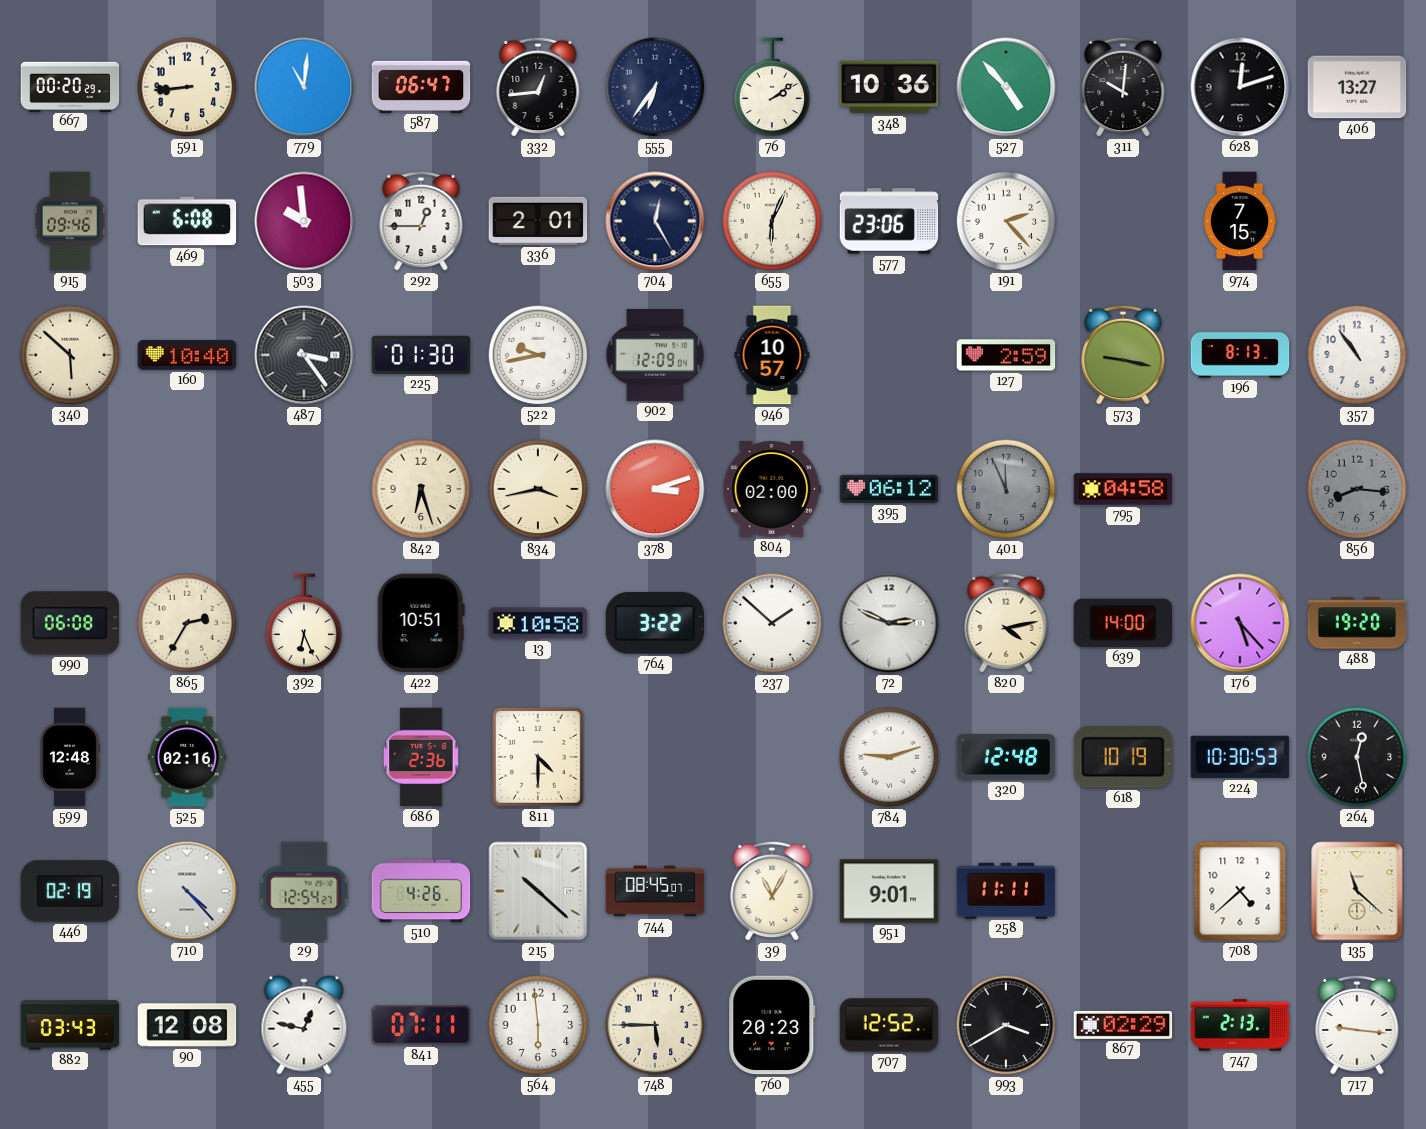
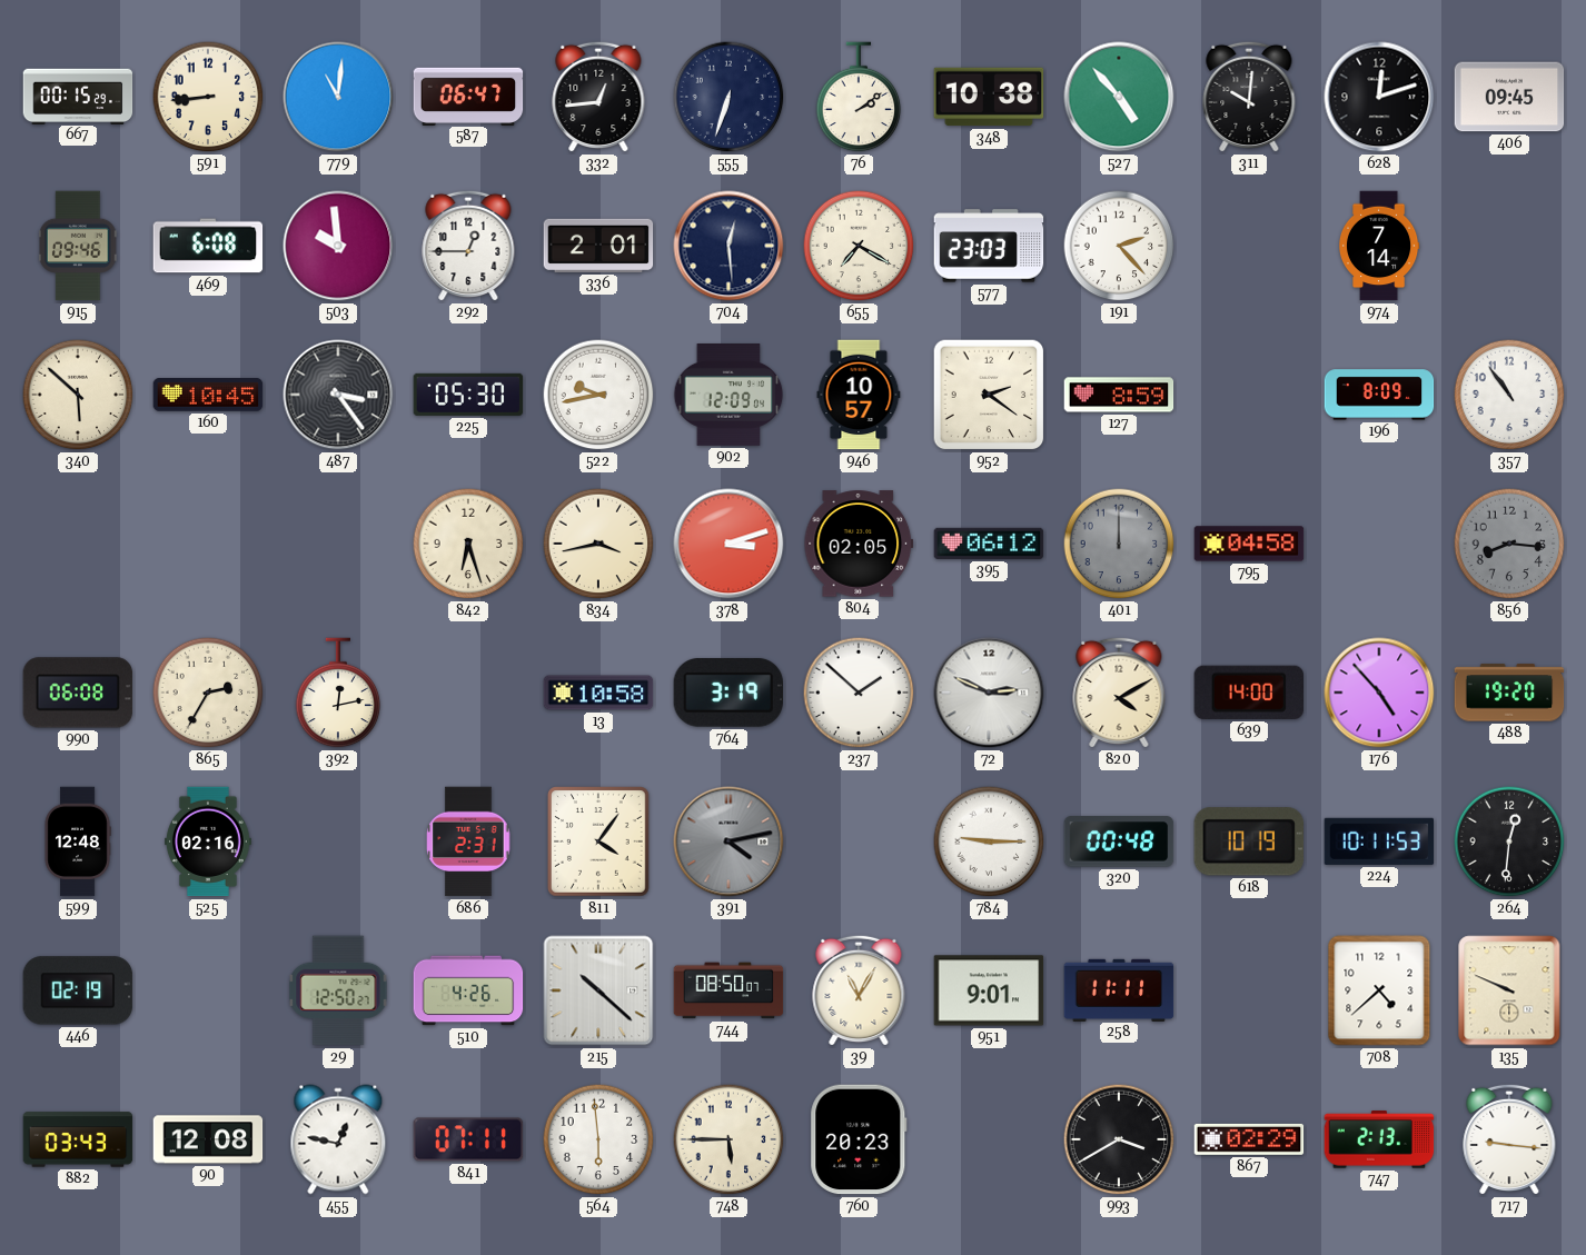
667: 00:20 -> 00:15 (78, 96)
555: 6:36 -> 6:33 (728, 97)
348: 10:36 -> 10:38 (989, 97)
406: 13:27 -> 09:45 (1509, 97)
704: 12:25 -> 12:29 (728, 246)
655: 6:04 -> 7:20 (859, 246)
577: 23:06 -> 23:03 (989, 246)
974: 7:15 -> 7:14 (1379, 246)
160: 10:40 -> 10:45 (208, 395)
225: 01:30 -> 05:30 (468, 395)
952: none -> 2:21 (989, 395)
127: 2:59 -> 8:59 (1119, 395)
573: 9:17 -> none (1123, 355)
196: 8:13 -> 8:09 (1379, 395)
804: 02:00 -> 02:05 (859, 544)
401: 11:56 -> 12:00 (1119, 544)
392: 6:26 -> 12:13 (338, 693)
422: 10:51 -> none (421, 623)
764: 3:22 -> 3:19 (727, 693)
820: 4:13 -> 4:10 (1119, 693)
176: 5:23 -> 4:53 (1379, 693)
686: 2:36 -> 2:31 (468, 841)
811: 4:30 -> 4:06 (598, 841)
391: none -> 4:13 (728, 841)
784: 9:12 -> 9:15 (989, 841)
320: 12:48 -> 00:48 (1119, 841)
224: 10:30 -> 10:11 (1379, 841)
264: 12:28 -> 12:31 (1509, 841)
710: 4:23 -> none (187, 891)
29: 12:54 -> 12:50 (338, 990)
744: 08:45 -> 08:50 (728, 990)
135: 11:22 -> 9:49 (1509, 990)
707: 12:52 -> none (889, 1025)
